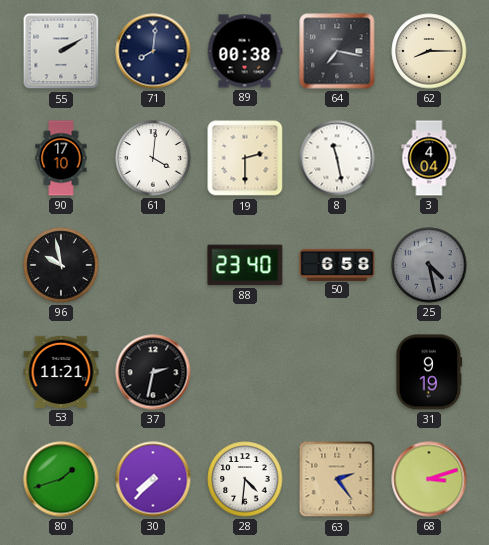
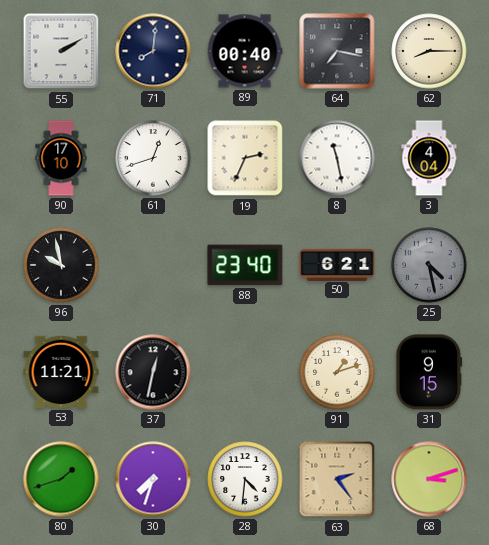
89: 00:38 -> 00:40 (245, 51)
61: 4:01 -> 12:42 (153, 158)
19: 2:30 -> 2:34 (245, 158)
50: 6:58 -> 6:21 (337, 264)
37: 2:32 -> 12:32 (153, 372)
91: none -> 1:12 (337, 372)
31: 9:19 -> 9:15 (429, 372)
30: 7:37 -> 7:33 (153, 479)
